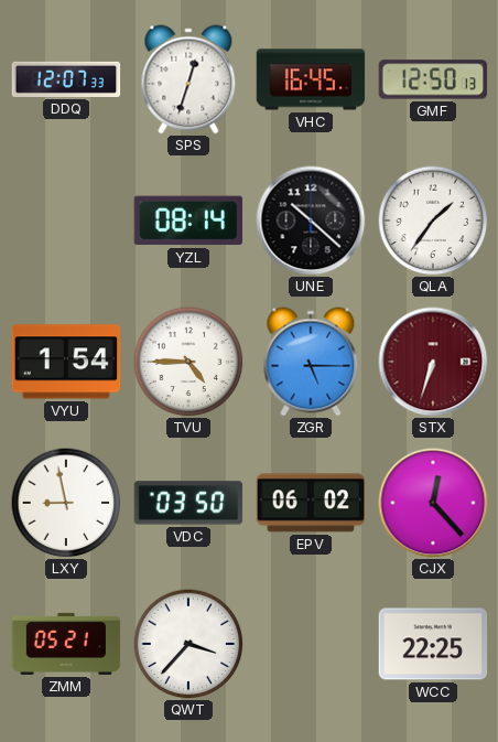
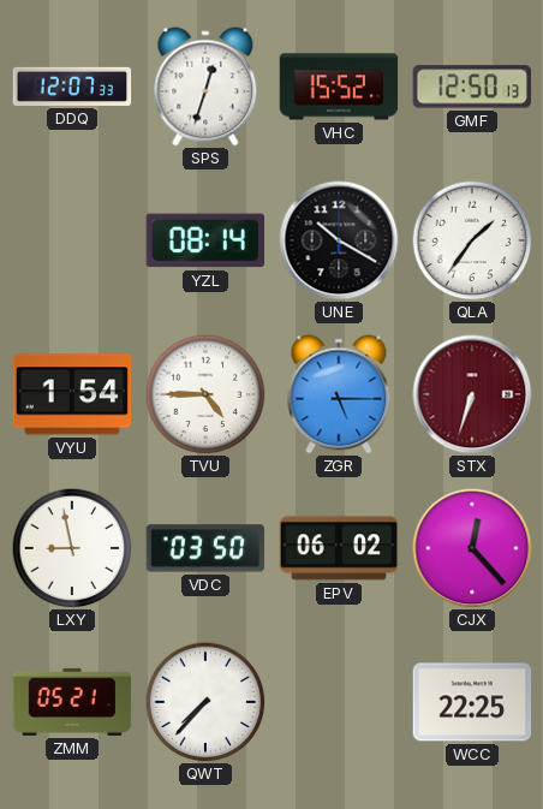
VHC: 16:45 -> 15:52 (339, 87)
UNE: 10:22 -> 10:20 (339, 240)
QWT: 3:37 -> 7:37 (205, 702)
